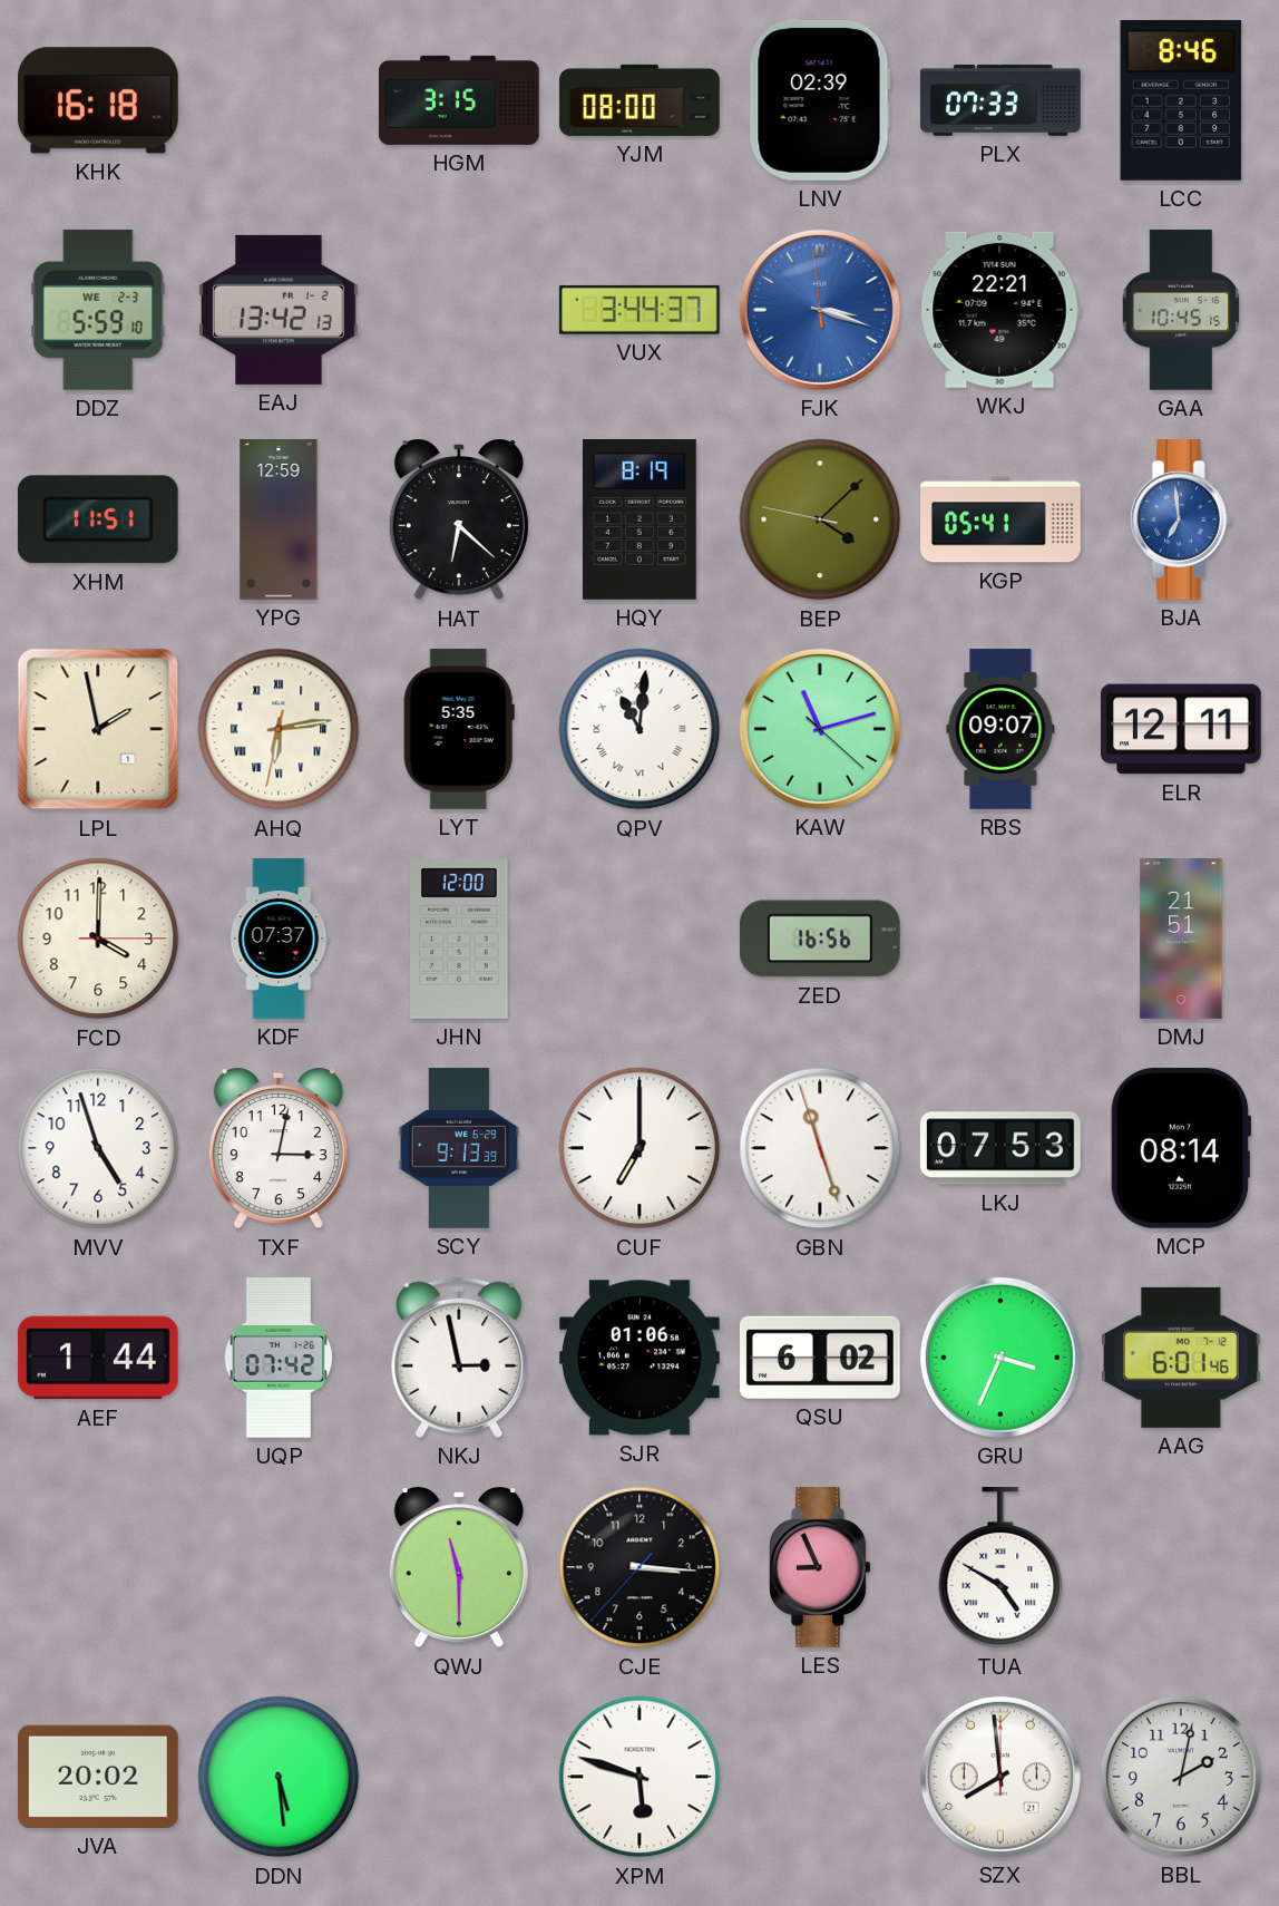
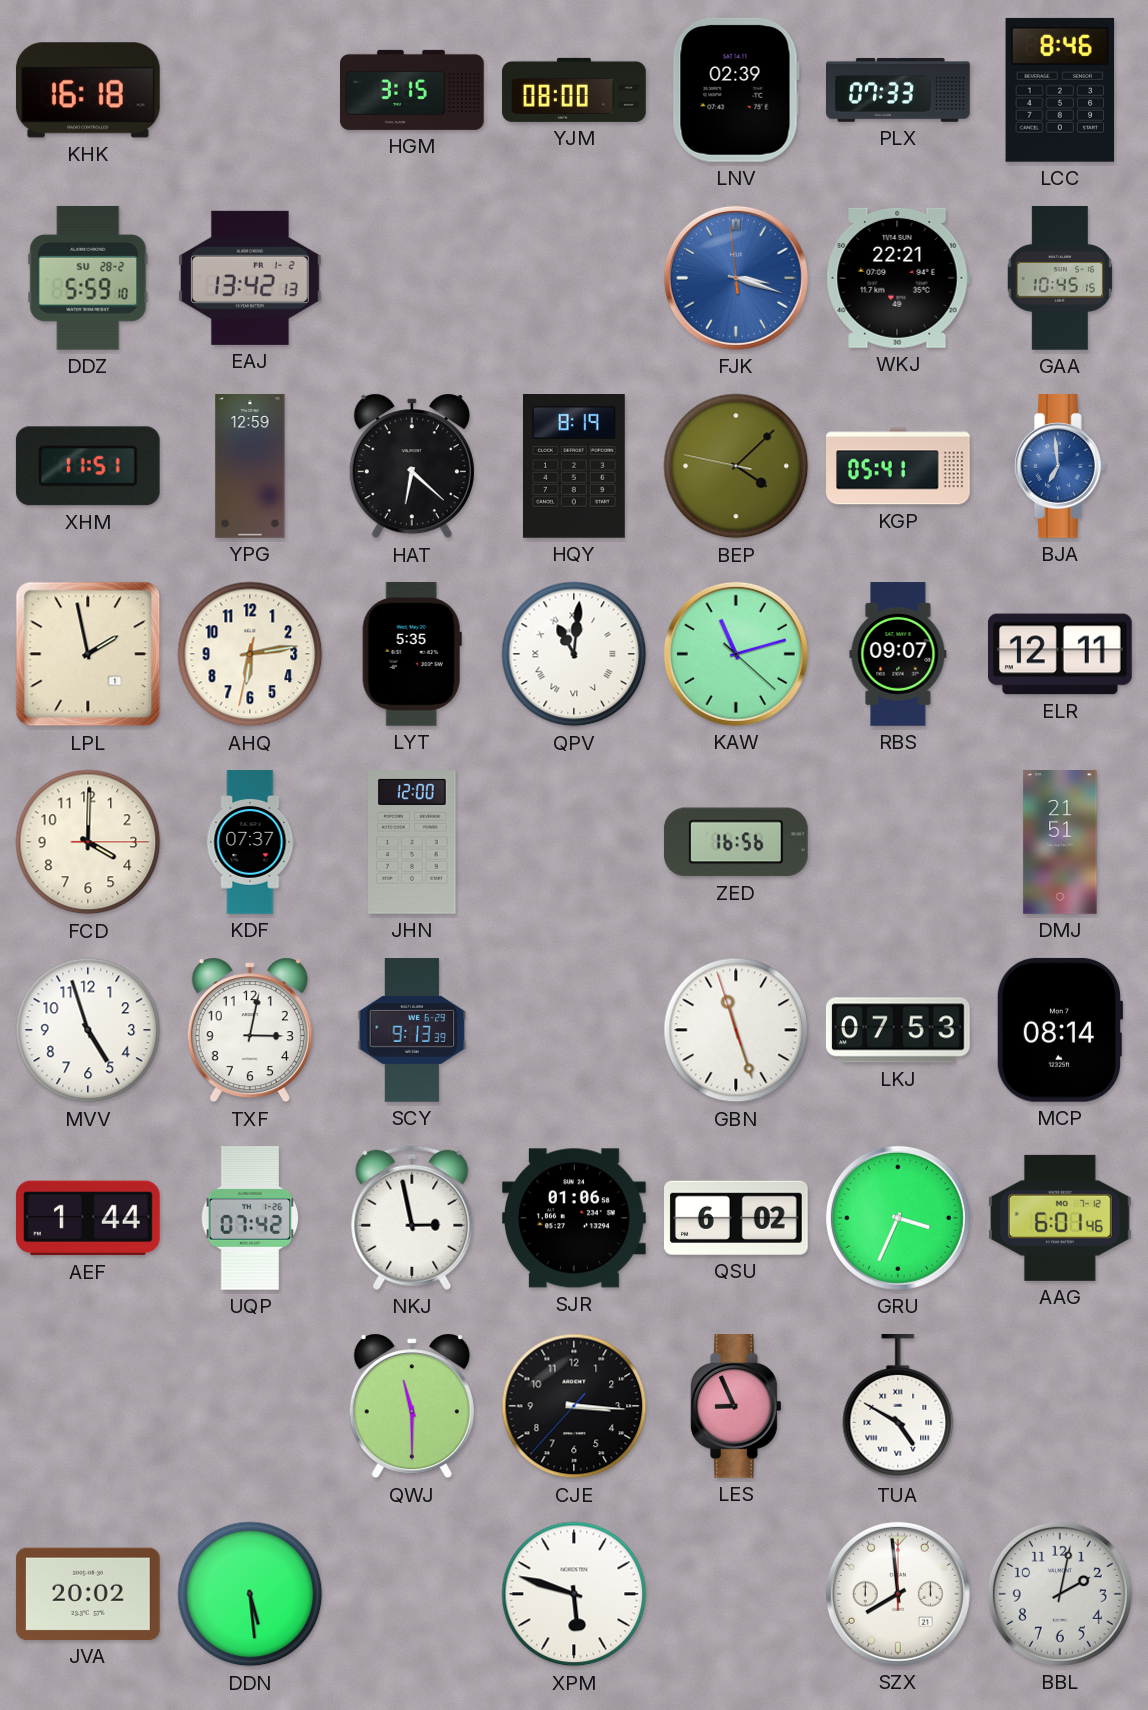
DDZ date: WE 2-3 -> SU 28-2 (88, 278)
VUX: 3:44 -> none (639, 310)
AHQ numerals: Roman -> Arabic (250, 654)
CUF: 7:00 -> none (639, 1148)
